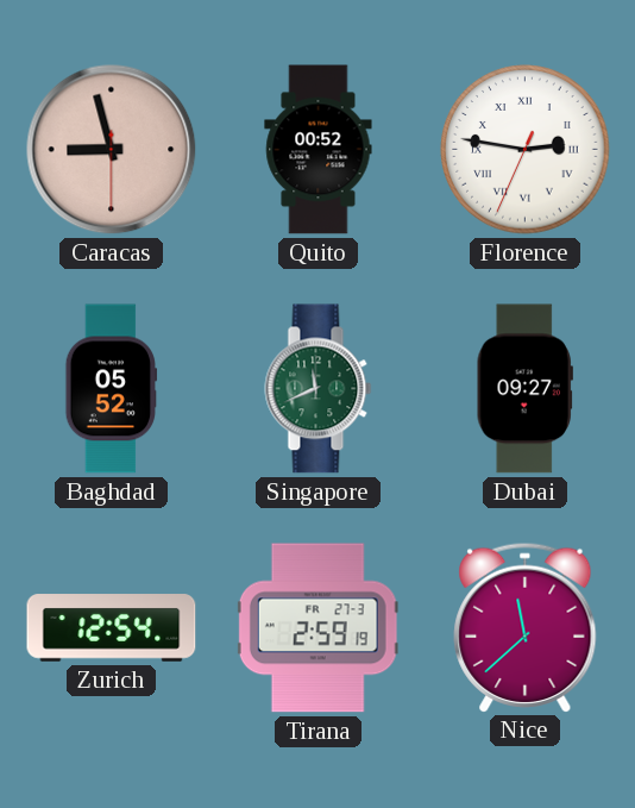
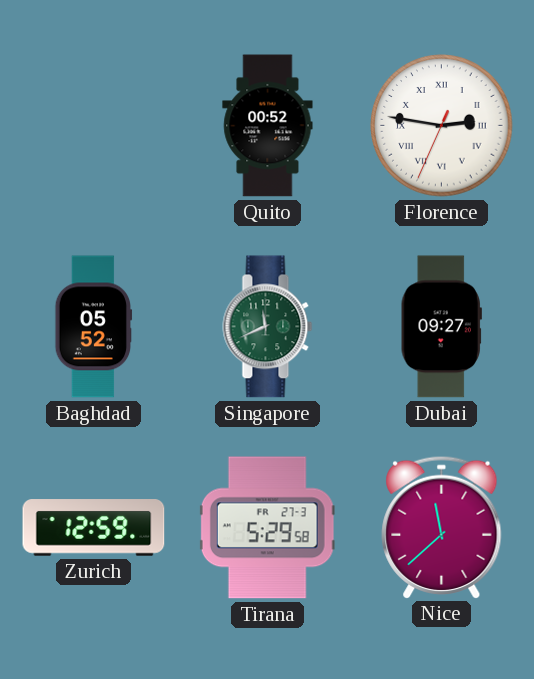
Caracas: 8:57 -> none (112, 150)
Zurich: 12:54 -> 12:59 (94, 528)
Tirana: 2:59 -> 5:29 (267, 528)
